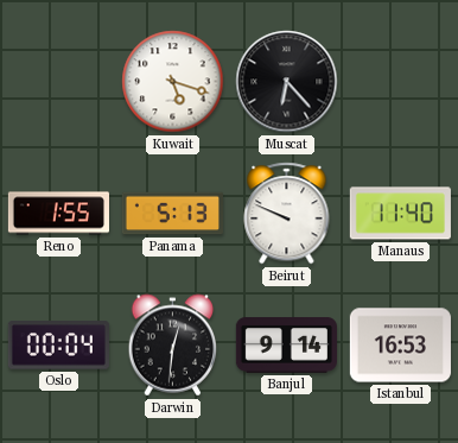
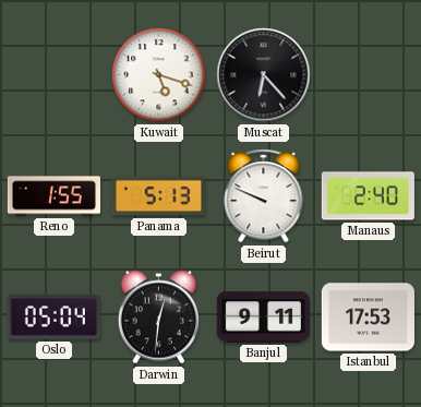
Manaus: 11:40 -> 2:40 (368, 196)
Oslo: 00:04 -> 05:04 (53, 318)
Banjul: 9:14 -> 9:11 (263, 318)
Istanbul: 16:53 -> 17:53 (368, 318)
